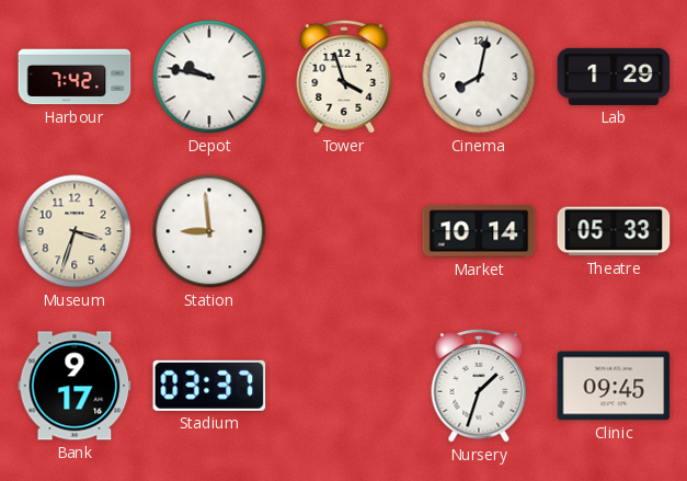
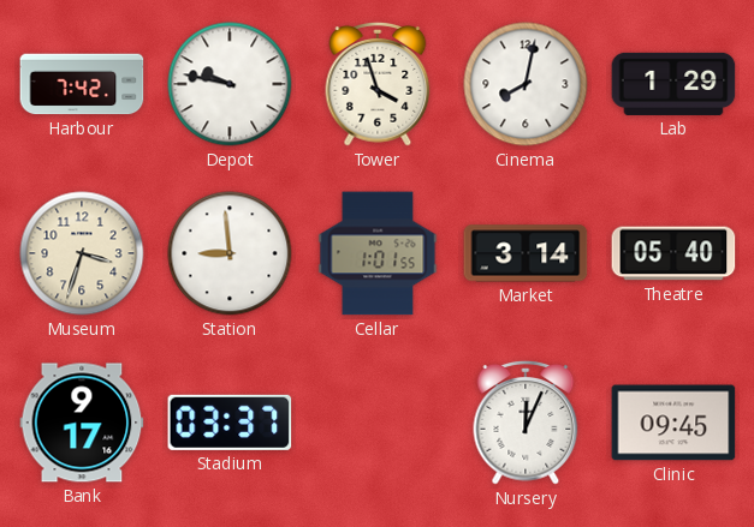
Cellar: none -> 1:01 (378, 253)
Market: 10:14 -> 3:14 (526, 253)
Theatre: 05:33 -> 05:40 (673, 253)
Nursery: 1:33 -> 12:04 (526, 423)
